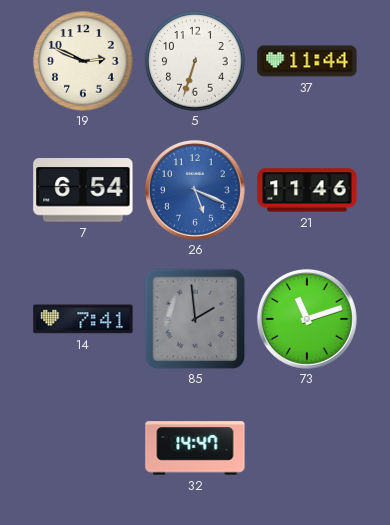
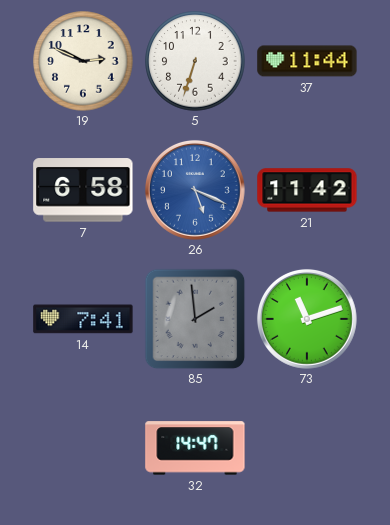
7: 6:54 -> 6:58 (83, 190)
21: 11:46 -> 11:42 (307, 190)
